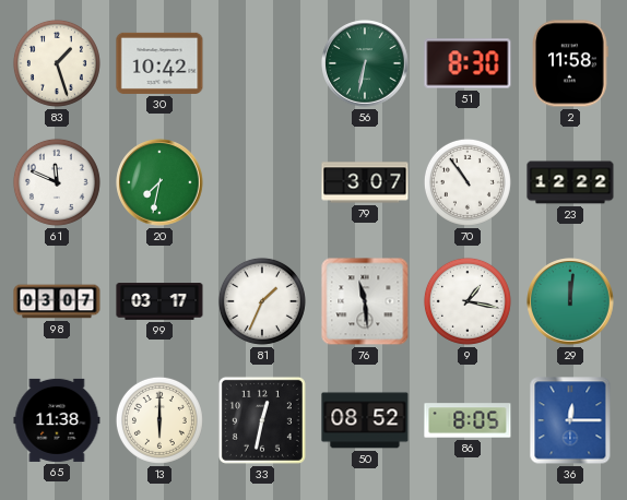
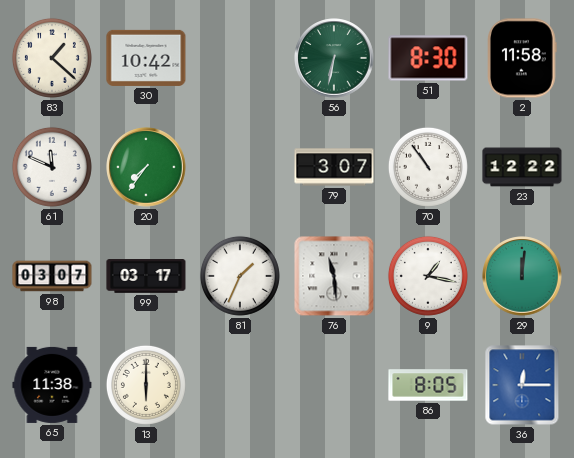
83: 1:27 -> 1:22 (52, 58)
20: 7:32 -> 7:36 (146, 167)
33: 12:32 -> none (262, 420)
50: 08:52 -> none (365, 420)
